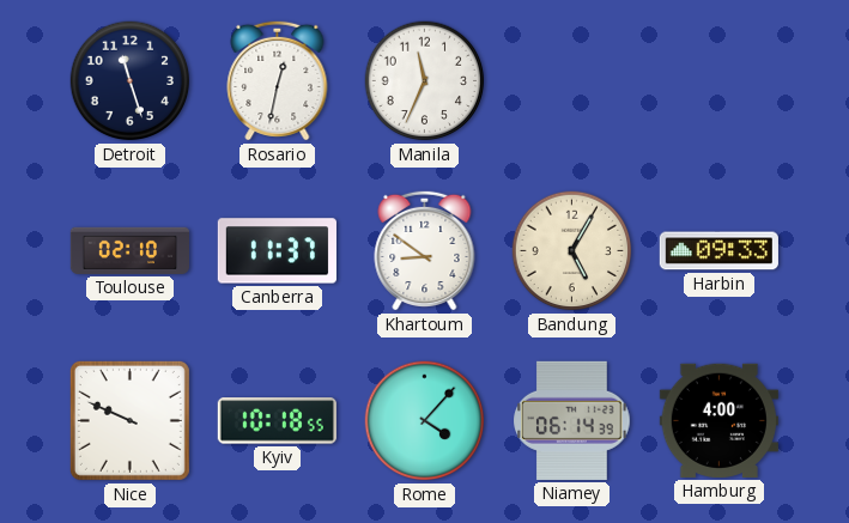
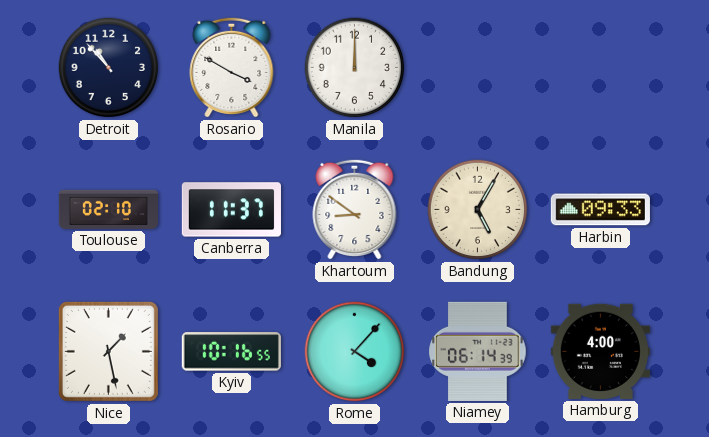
Detroit: 11:27 -> 10:53 (109, 68)
Rosario: 12:32 -> 3:50 (232, 67)
Manila: 11:34 -> 12:00 (355, 68)
Nice: 9:49 -> 1:28 (108, 351)
Kyiv: 10:18 -> 10:16 (231, 352)
